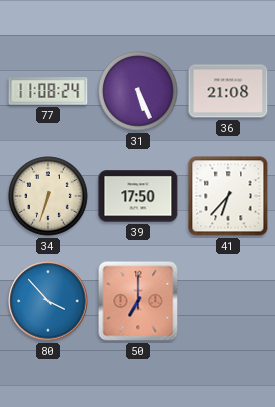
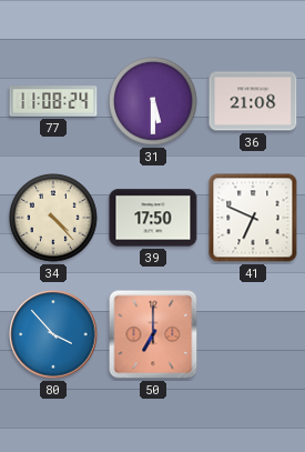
31: 5:26 -> 5:30 (153, 101)
34: 6:33 -> 4:23 (53, 218)
41: 6:37 -> 6:49 (253, 218)
